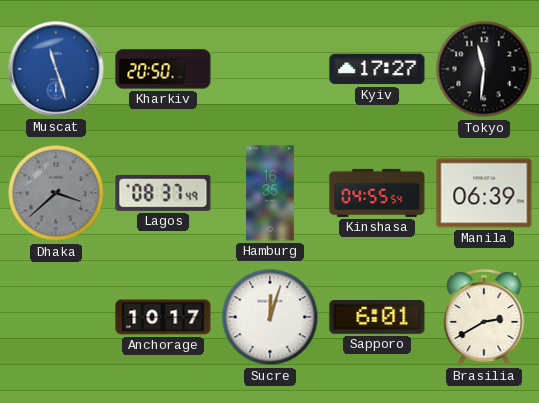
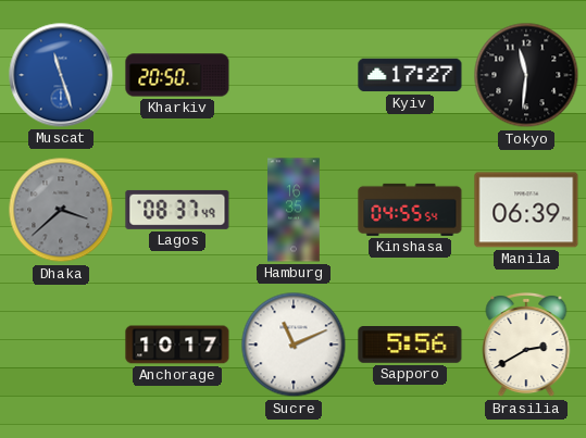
Sucre: 12:03 -> 11:11 (294, 345)
Sapporo: 6:01 -> 5:56 (410, 346)
